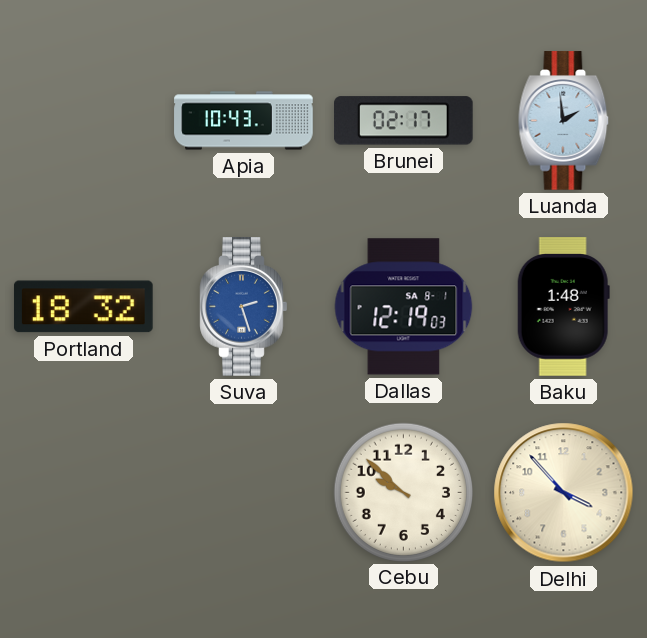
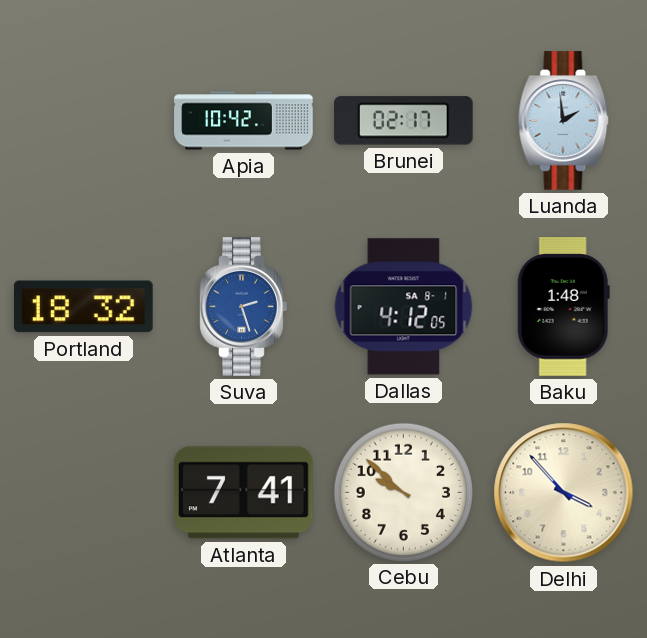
Apia: 10:43 -> 10:42 (244, 121)
Dallas: 12:19 -> 4:12 (404, 307)
Atlanta: none -> 7:41 (243, 493)
